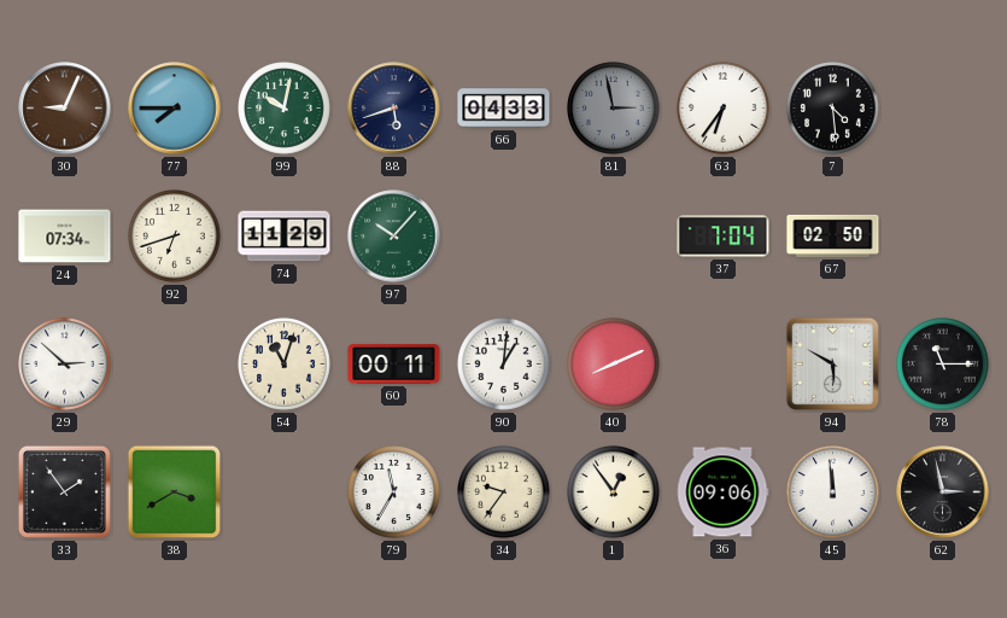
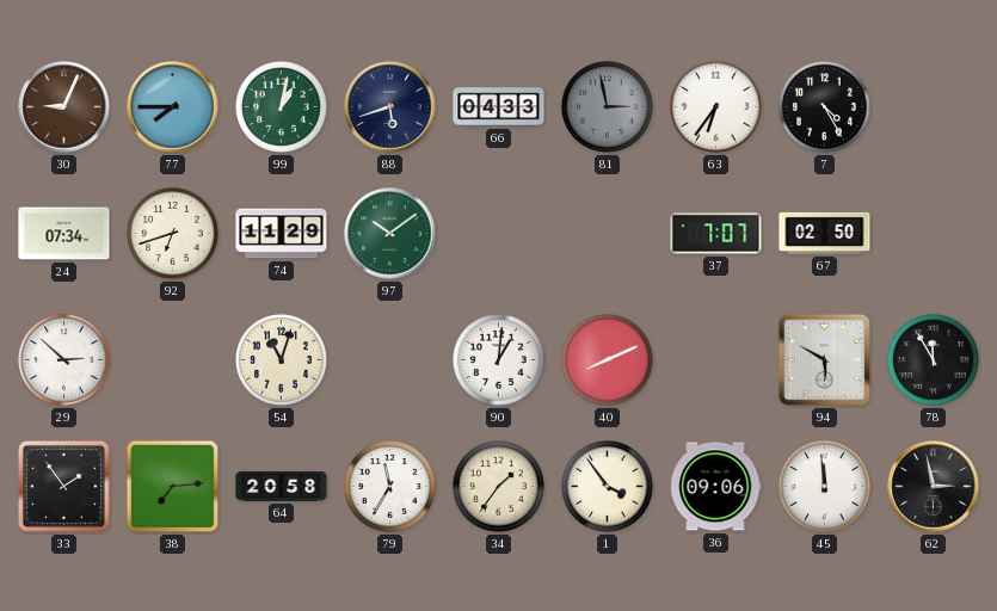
99: 10:02 -> 1:02 (282, 107)
7: 4:29 -> 4:25 (825, 107)
97: 10:07 -> 10:09 (390, 234)
37: 7:04 -> 7:07 (716, 234)
60: 00:11 -> none (394, 365)
78: 11:15 -> 11:55 (934, 360)
38: 3:40 -> 7:14 (173, 487)
64: none -> 20:58 (282, 487)
34: 9:36 -> 1:36 (499, 487)
1: 12:54 -> 3:54 (608, 487)
